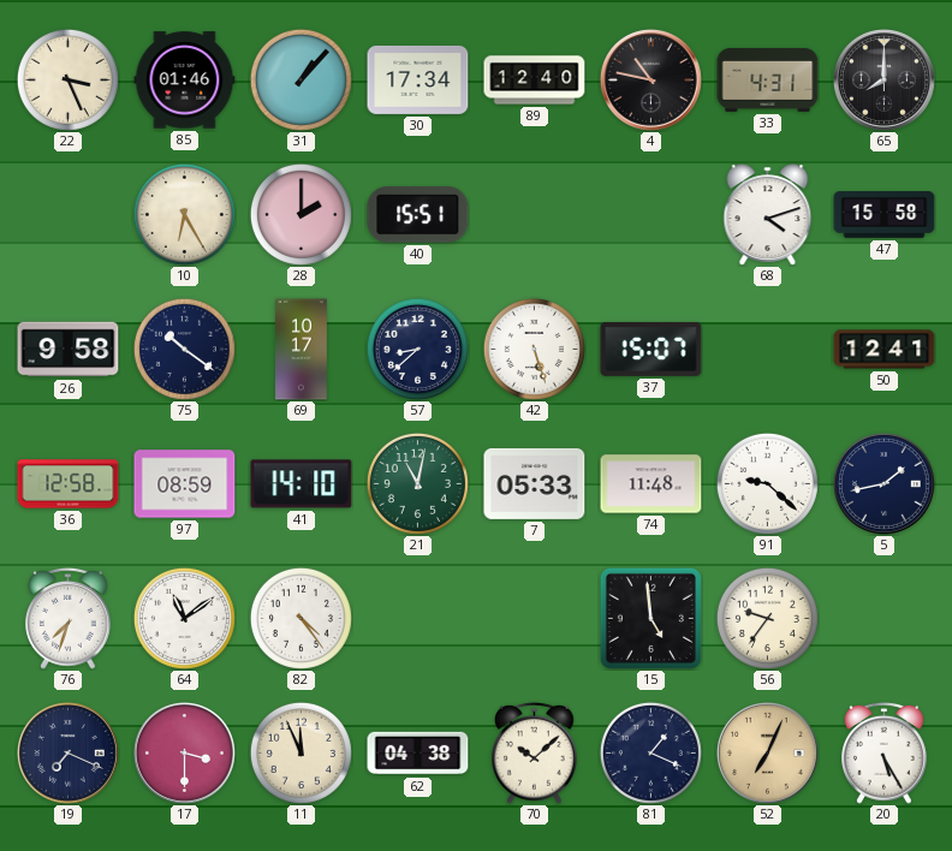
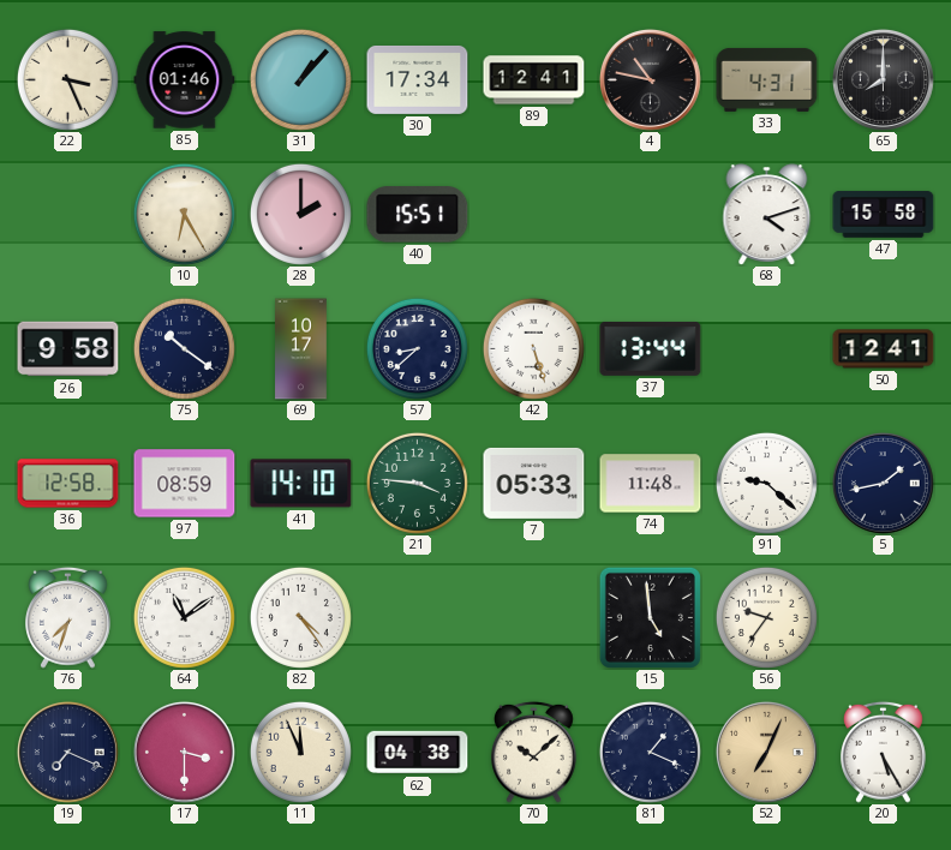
89: 12:40 -> 12:41 (534, 80)
37: 15:07 -> 13:44 (651, 348)
21: 11:02 -> 3:46 (417, 483)
